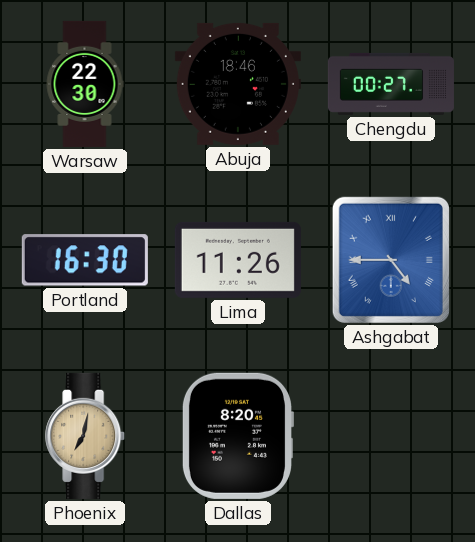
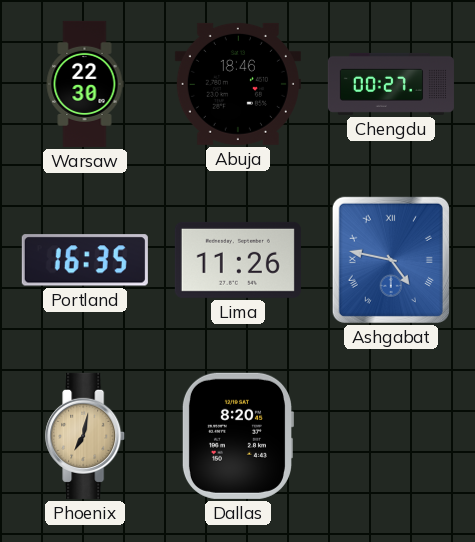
Portland: 16:30 -> 16:35 (85, 260)
Ashgabat: 4:45 -> 4:47 (391, 260)
